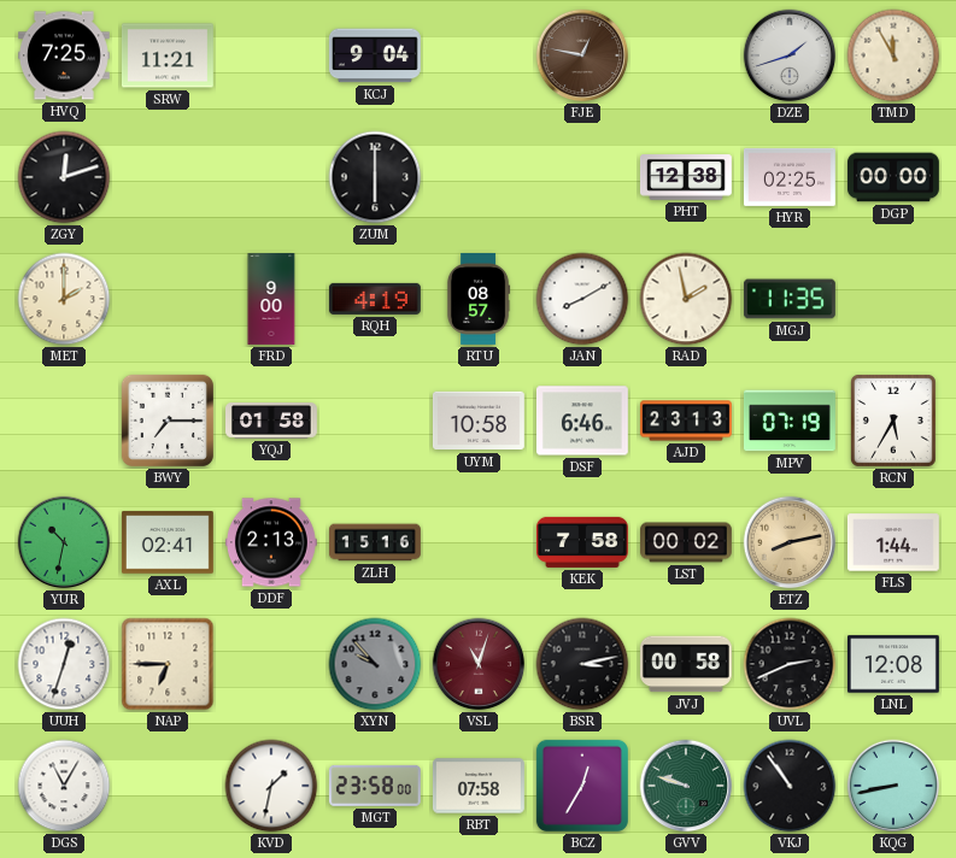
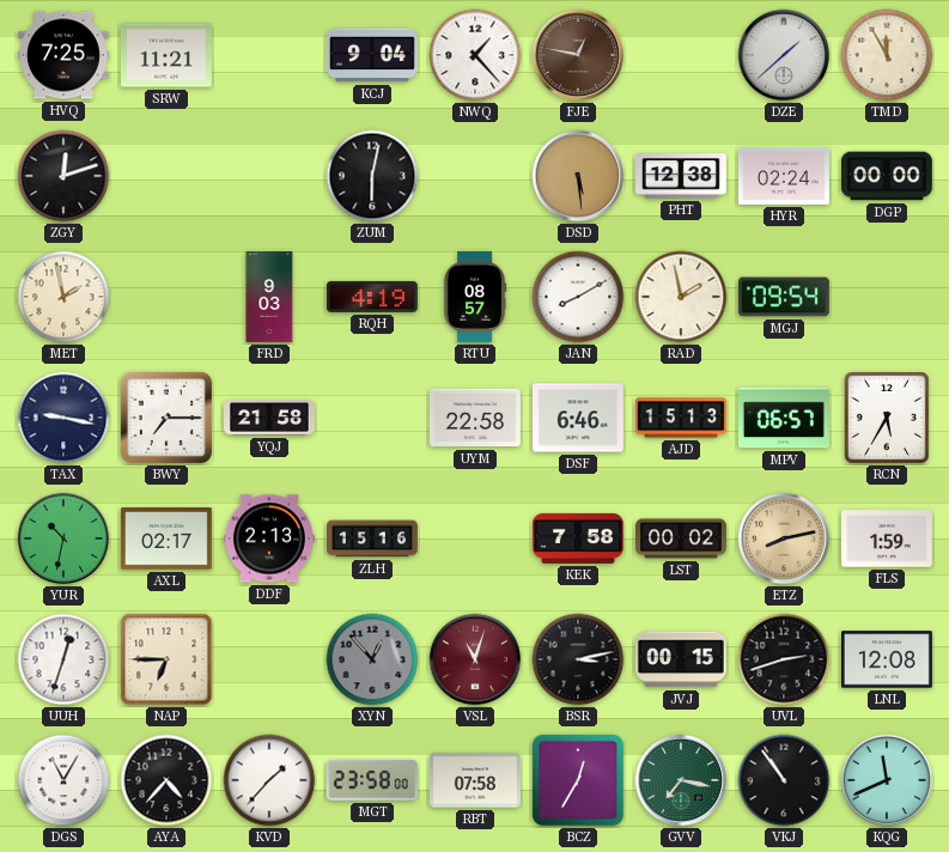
NWQ: none -> 1:23 (475, 55)
DZE: 1:42 -> 1:38 (784, 55)
ZUM: 6:00 -> 6:02 (372, 176)
DSD: none -> 5:29 (578, 176)
HYR: 02:25 -> 02:24 (784, 176)
MET: 2:00 -> 1:58 (63, 297)
FRD: 9:00 -> 9:03 (269, 298)
MGJ: 11:35 -> 09:54 (784, 297)
TAX: none -> 9:17 (63, 418)
YQJ: 01:58 -> 21:58 (270, 418)
UYM: 10:58 -> 22:58 (475, 418)
AJD: 23:13 -> 15:13 (681, 418)
MPV: 07:19 -> 06:57 (784, 418)
AXL: 02:41 -> 02:17 (166, 538)
FLS: 1:44 -> 1:59 (887, 538)
XYN: 9:53 -> 12:53 (372, 659)
JVJ: 00:58 -> 00:15 (681, 659)
UVL: 2:41 -> 2:42 (784, 659)
AYA: none -> 4:37 (166, 780)
KVD: 1:32 -> 1:37 (269, 780)
GVV: 9:48 -> 7:17 (681, 780)
KQG: 8:43 -> 11:41 (887, 780)
